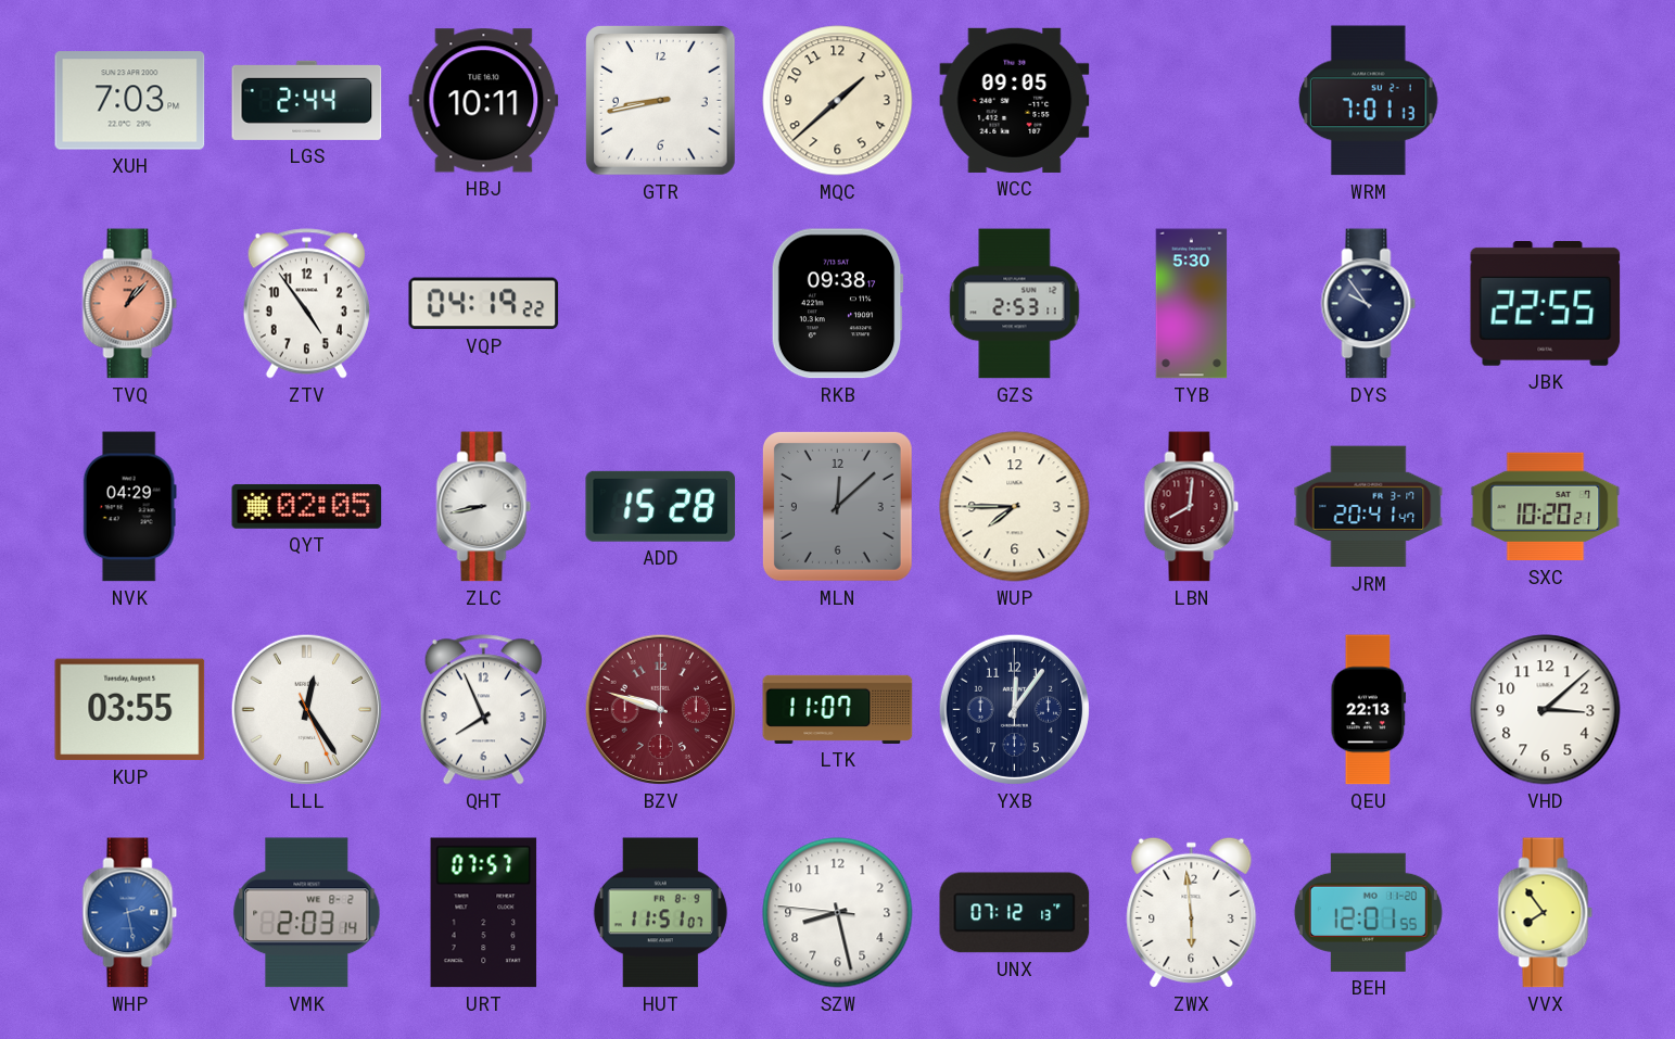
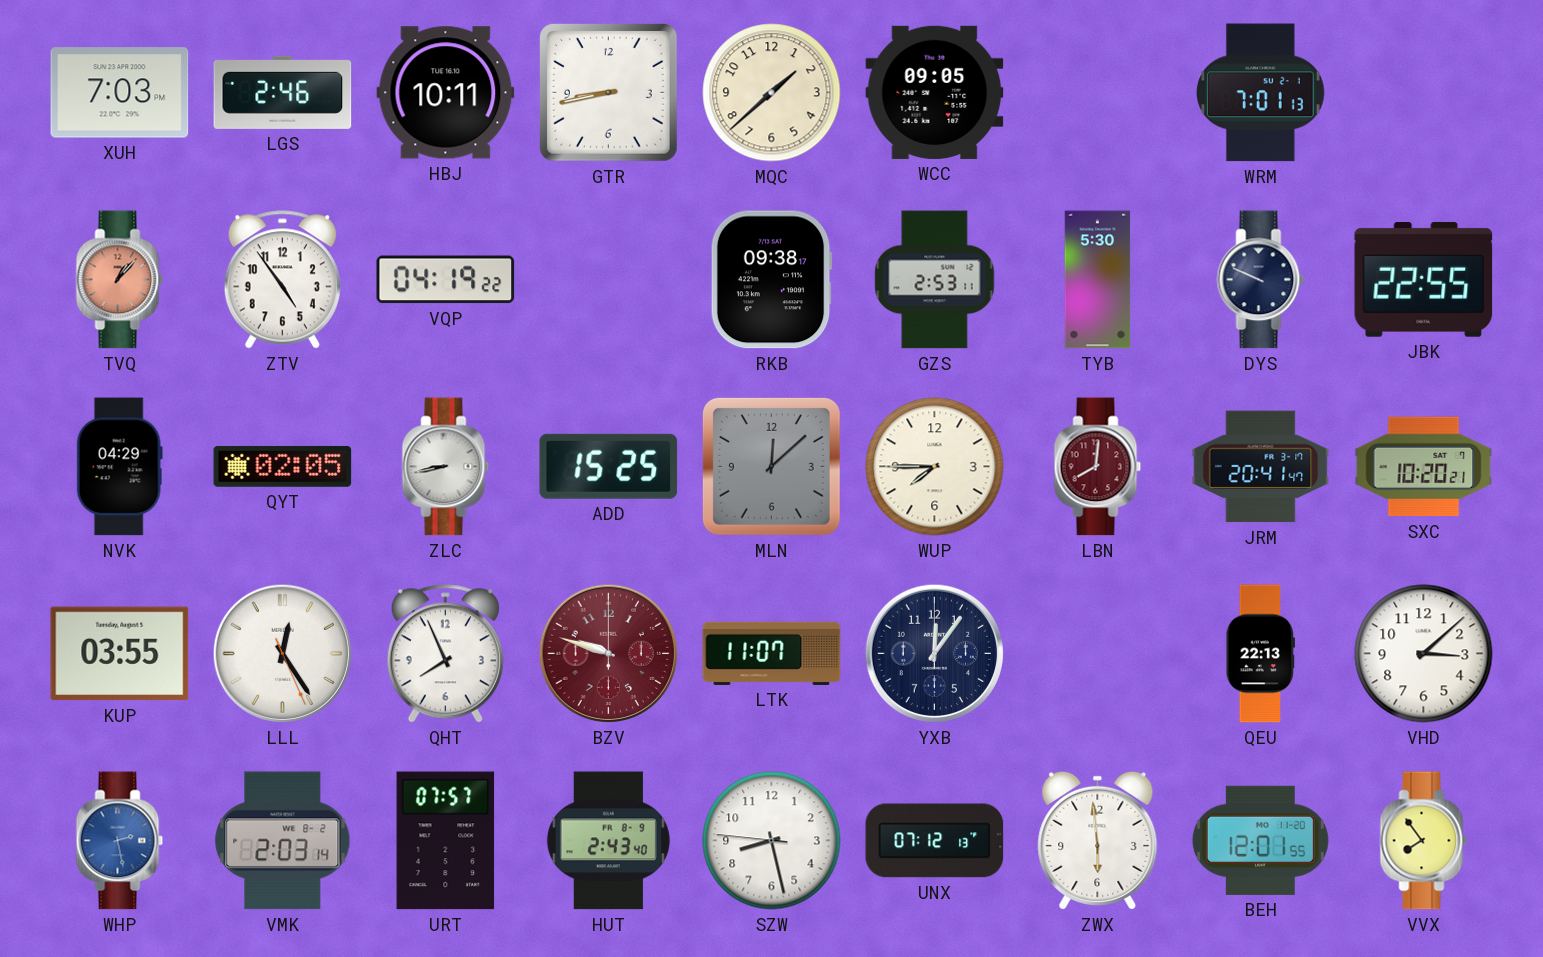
LGS: 2:44 -> 2:46 (283, 92)
DYS: 9:54 -> 9:49 (1261, 280)
ADD: 15:28 -> 15:25 (609, 466)
HUT: 11:51 -> 2:43 (608, 841)
